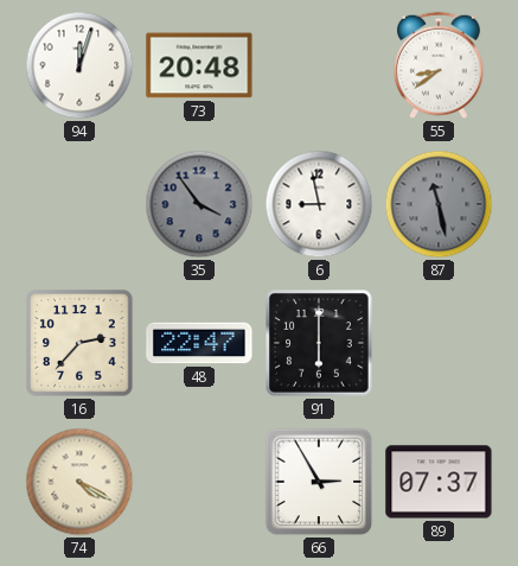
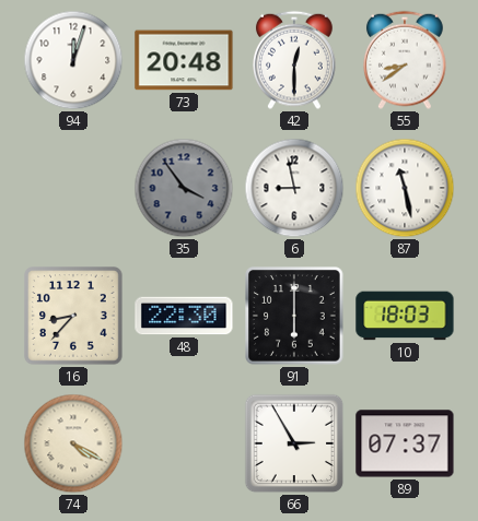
42: none -> 12:30 (295, 60)
87 dial: grey -> white (405, 188)
16: 2:37 -> 8:37 (74, 317)
48: 22:47 -> 22:30 (184, 316)
10: none -> 18:03 (405, 316)
